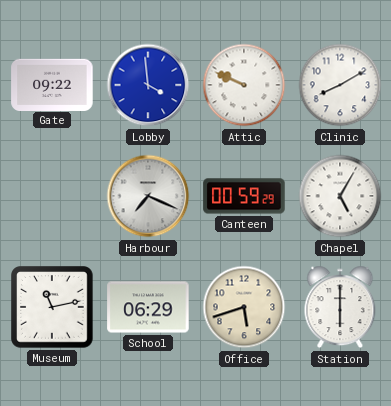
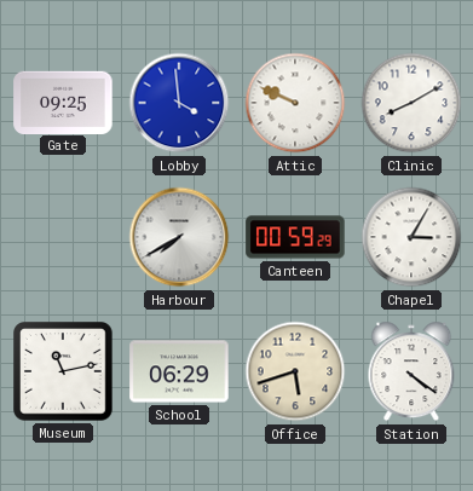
Gate: 09:22 -> 09:25 (63, 102)
Harbour: 7:19 -> 7:40 (179, 237)
Chapel: 5:05 -> 3:05 (411, 237)
Station: 6:00 -> 4:21 (411, 371)
